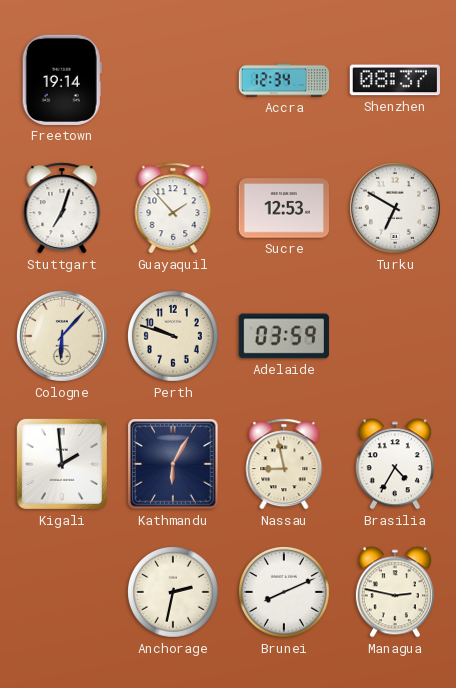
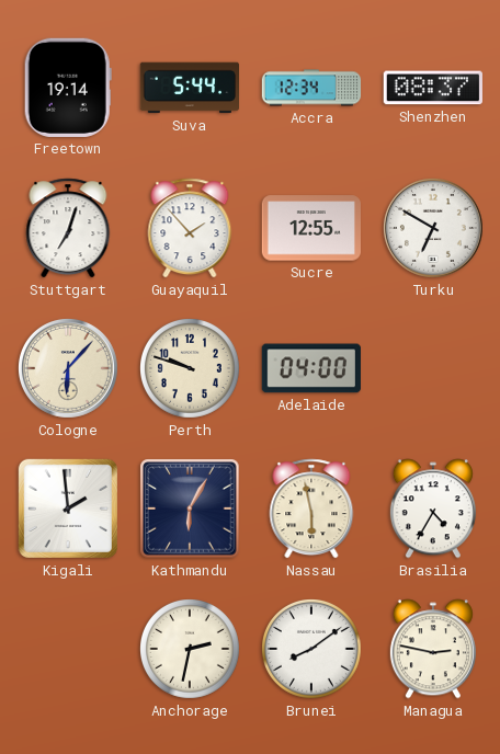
Suva: none -> 5:44 (189, 88)
Sucre: 12:53 -> 12:55 (310, 228)
Adelaide: 03:59 -> 04:00 (311, 368)
Nassau: 8:58 -> 5:58 (311, 509)
Brunei: 8:11 -> 8:09 (312, 650)
